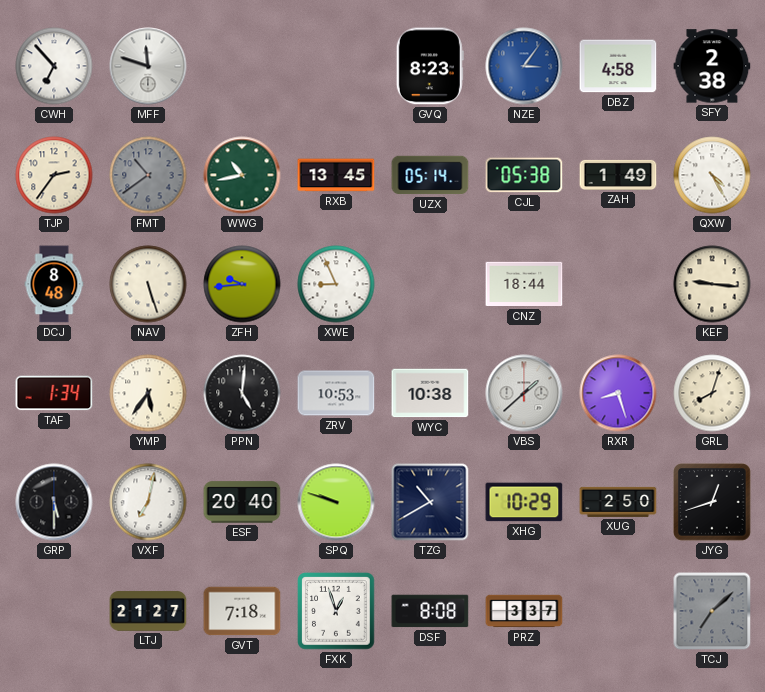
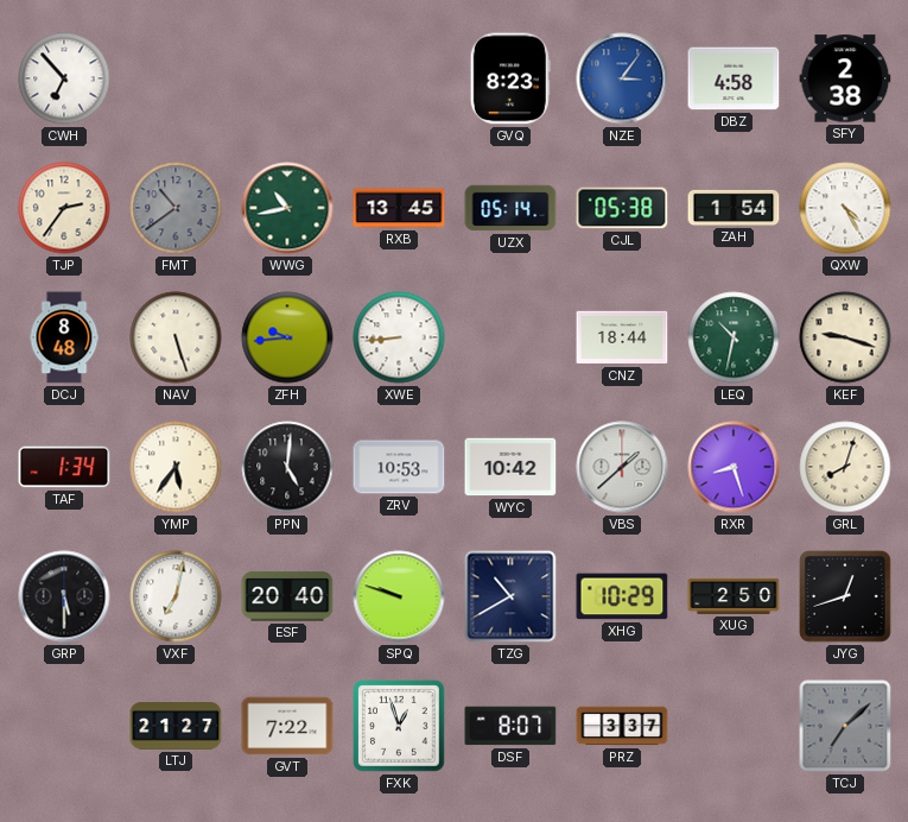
MFF: 11:48 -> none (148, 66)
ZAH: 1:49 -> 1:54 (734, 208)
XWE: 8:56 -> 8:44 (399, 337)
LEQ: none -> 10:32 (734, 337)
KEF: 9:16 -> 9:18 (845, 337)
WYC: 10:38 -> 10:42 (510, 467)
GVT: 7:18 -> 7:22 (287, 726)
DSF: 8:08 -> 8:07 (510, 726)
